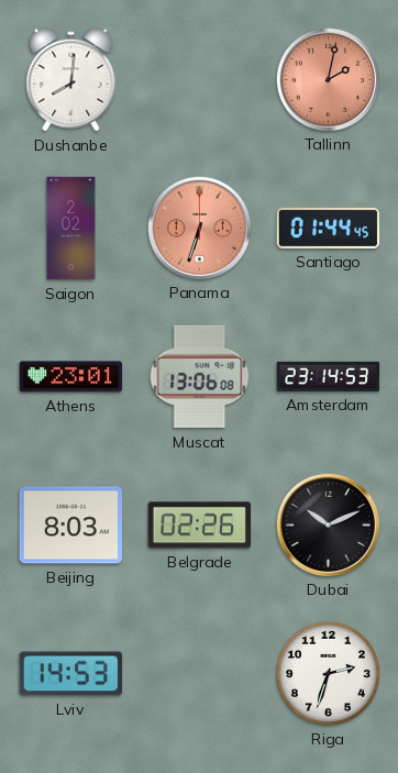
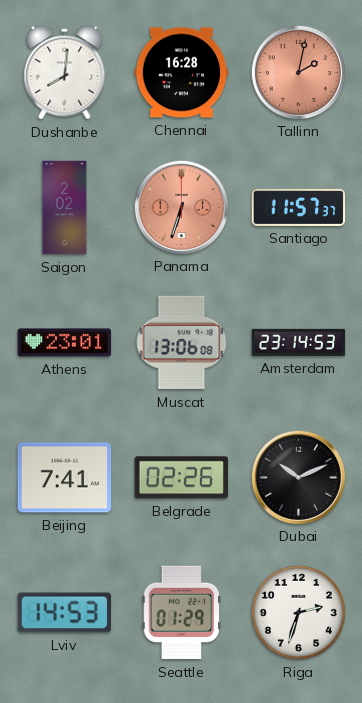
Chennai: none -> 16:28 (182, 73)
Santiago: 01:44 -> 11:57 (299, 207)
Beijing: 8:03 -> 7:41 (65, 478)
Seattle: none -> 01:29 (182, 613)
